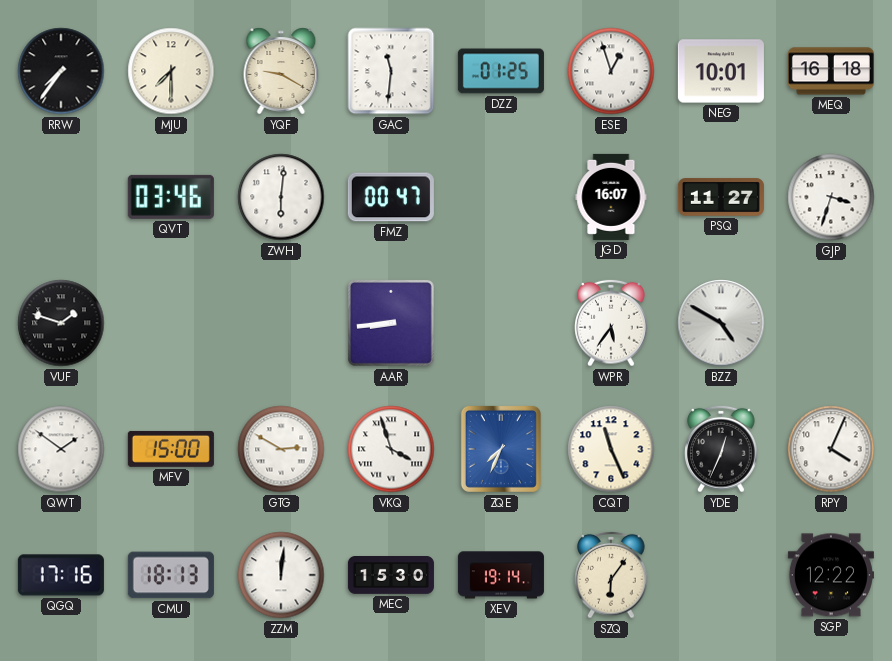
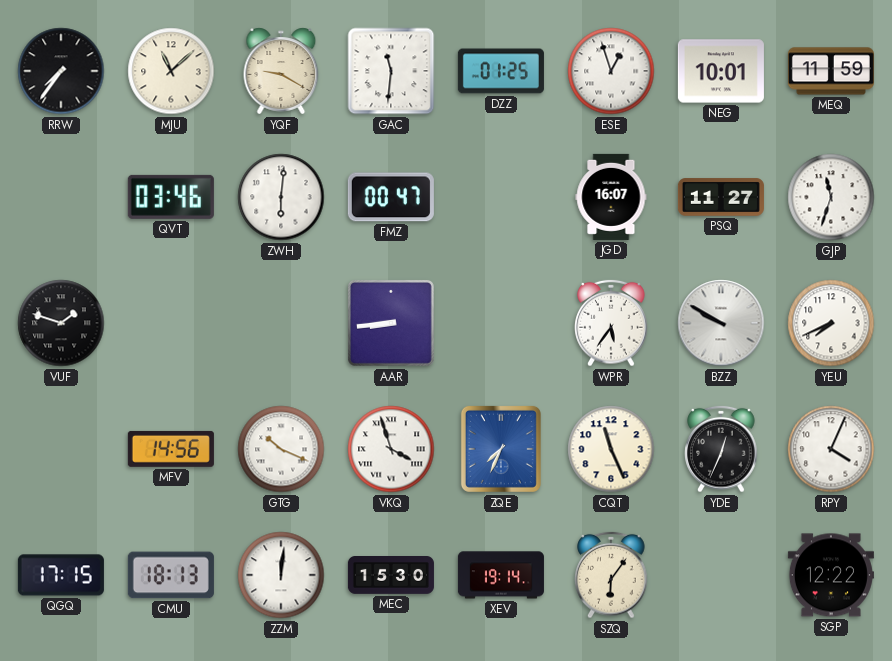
MJU: 7:30 -> 11:08 (171, 71)
MEQ: 16:18 -> 11:59 (831, 71)
GJP: 3:33 -> 11:33 (831, 197)
BZZ: 4:50 -> 9:50 (721, 323)
YEU: none -> 7:41 (831, 323)
QWT: 1:51 -> none (61, 449)
MFV: 15:00 -> 14:56 (171, 449)
GTG: 2:50 -> 10:19 (281, 449)
QGQ: 17:16 -> 17:15 (61, 575)
